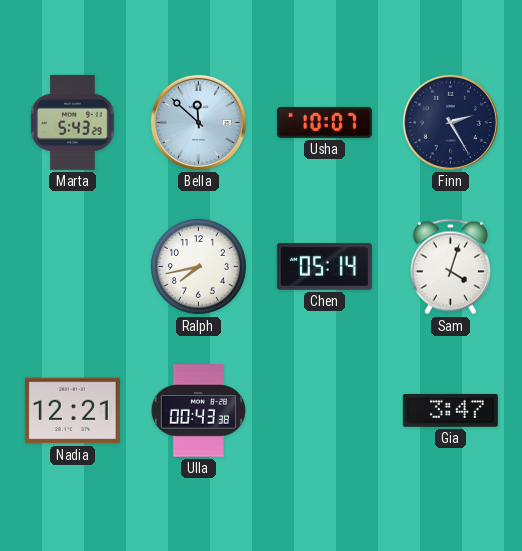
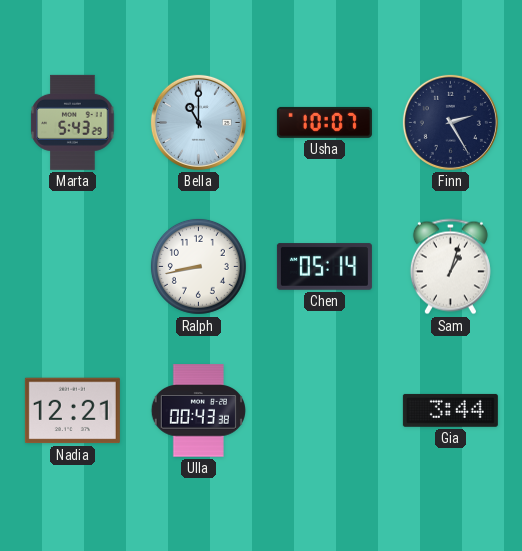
Bella: 11:52 -> 11:00 (198, 122)
Ralph: 7:43 -> 8:43 (198, 266)
Sam: 4:03 -> 1:03 (450, 267)
Gia: 3:47 -> 3:44 (450, 410)
